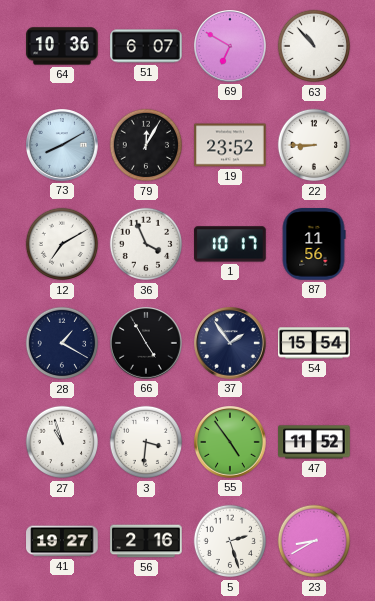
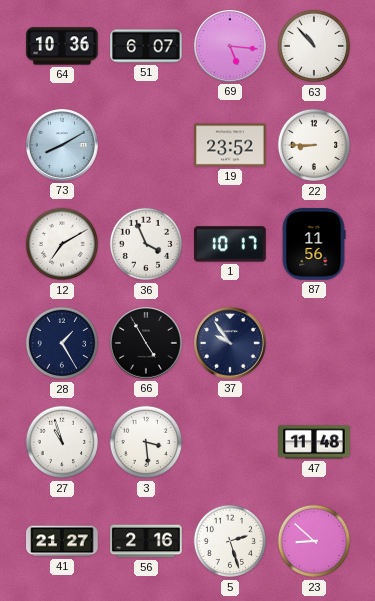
69: 6:50 -> 5:16 (231, 47)
79: 12:05 -> none (146, 145)
28: 1:20 -> 1:25 (62, 343)
37: 1:54 -> 9:54 (231, 344)
54: 15:54 -> none (314, 343)
3: 3:31 -> 3:29 (146, 442)
55: 4:54 -> none (231, 443)
47: 11:52 -> 11:48 (314, 442)
41: 19:27 -> 21:27 (62, 541)
23: 8:40 -> 8:52 (314, 541)
